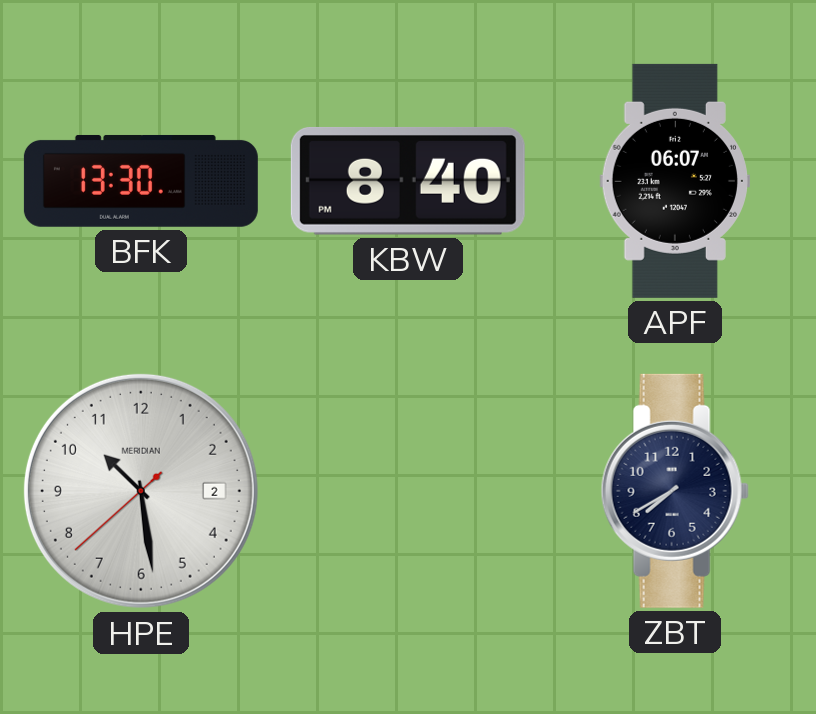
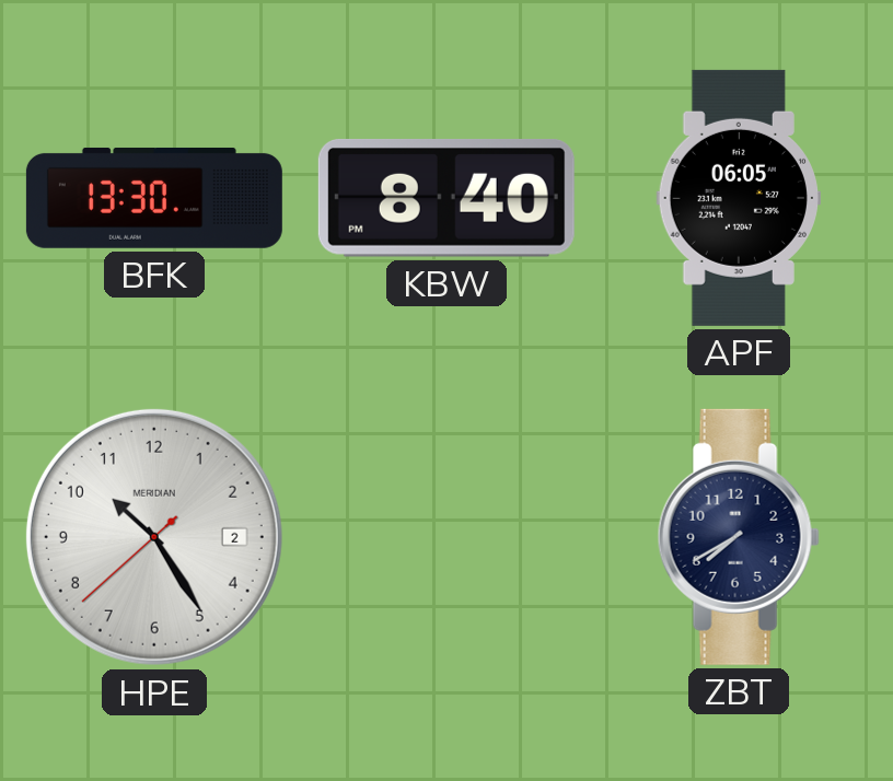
APF: 06:07 -> 06:05 (738, 198)
HPE: 10:28 -> 10:24 (154, 537)
